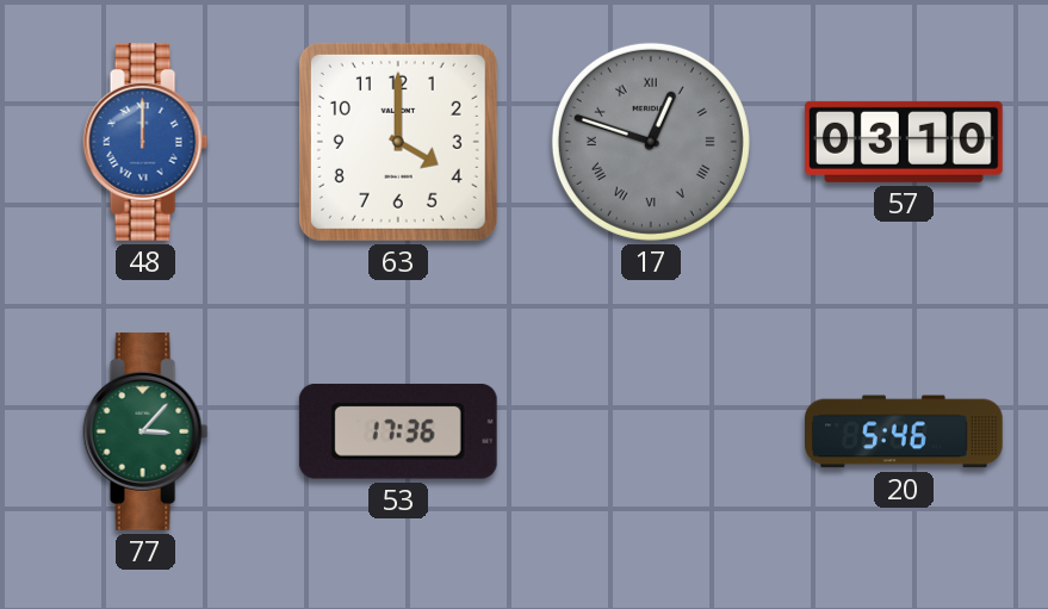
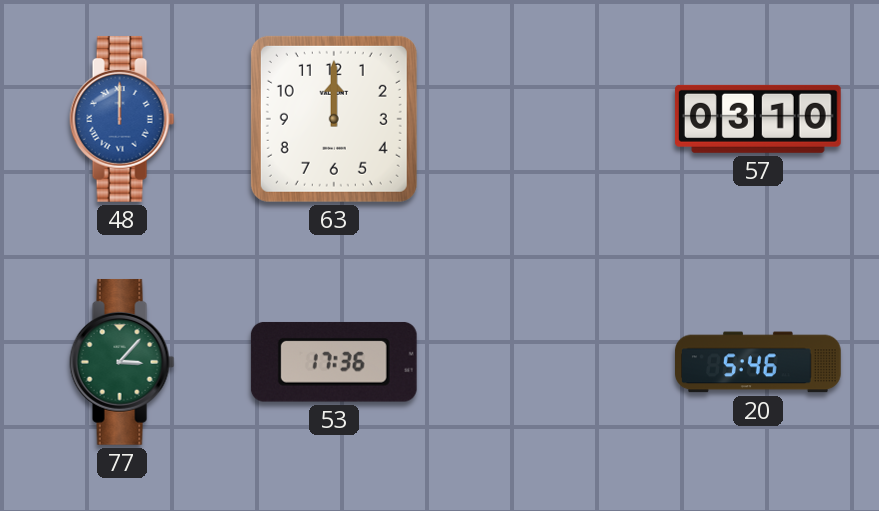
63: 4:00 -> 12:00 (334, 119)
17: 12:48 -> none (651, 142)
